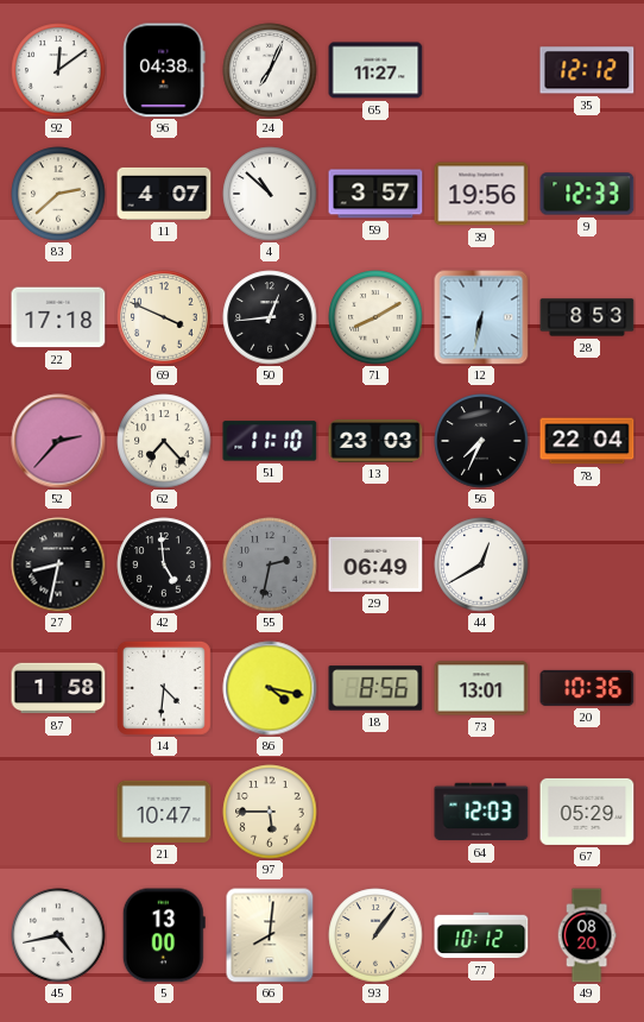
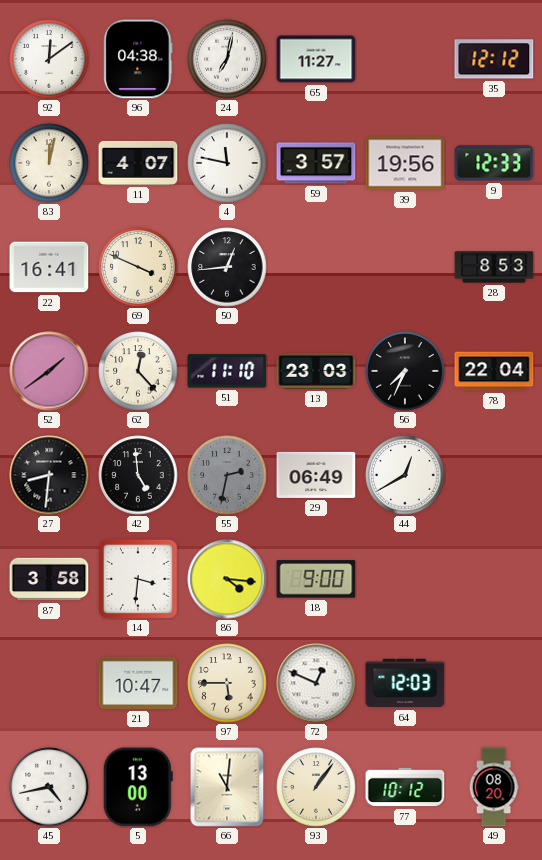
24: 7:04 -> 7:02 (227, 59)
83: 2:38 -> 12:02 (49, 163)
4: 10:52 -> 11:47 (227, 163)
22: 17:18 -> 16:41 (49, 267)
71: 8:10 -> none (375, 317)
12: 6:32 -> none (481, 317)
52: 2:37 -> 1:39 (49, 371)
62: 7:23 -> 12:23 (138, 371)
27: 8:32 -> 8:31 (49, 475)
87: 1:58 -> 3:58 (49, 579)
14: 4:31 -> 3:31 (138, 579)
86: 4:17 -> 4:16 (227, 579)
18: 8:56 -> 9:00 (316, 579)
73: 13:01 -> none (481, 688)
20: 10:36 -> none (587, 688)
72: none -> 12:49 (316, 683)
67: 05:29 -> none (587, 812)
66: 8:01 -> 11:01 (227, 787)
